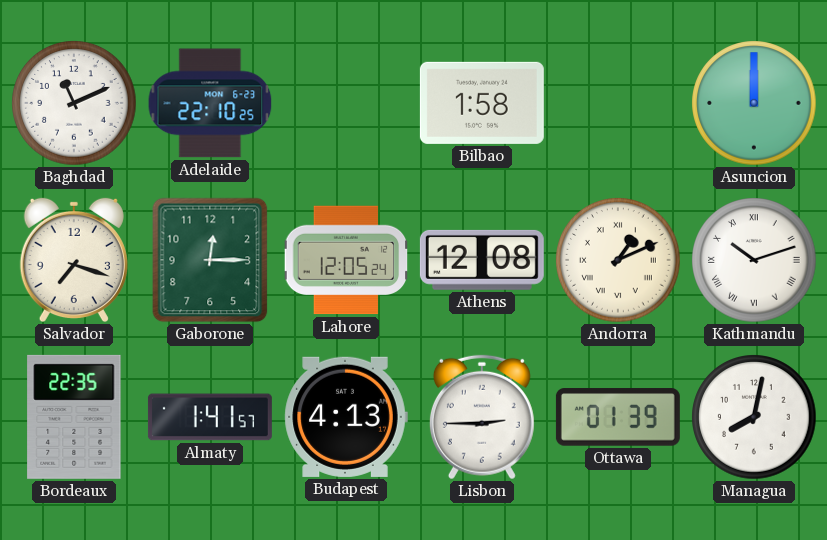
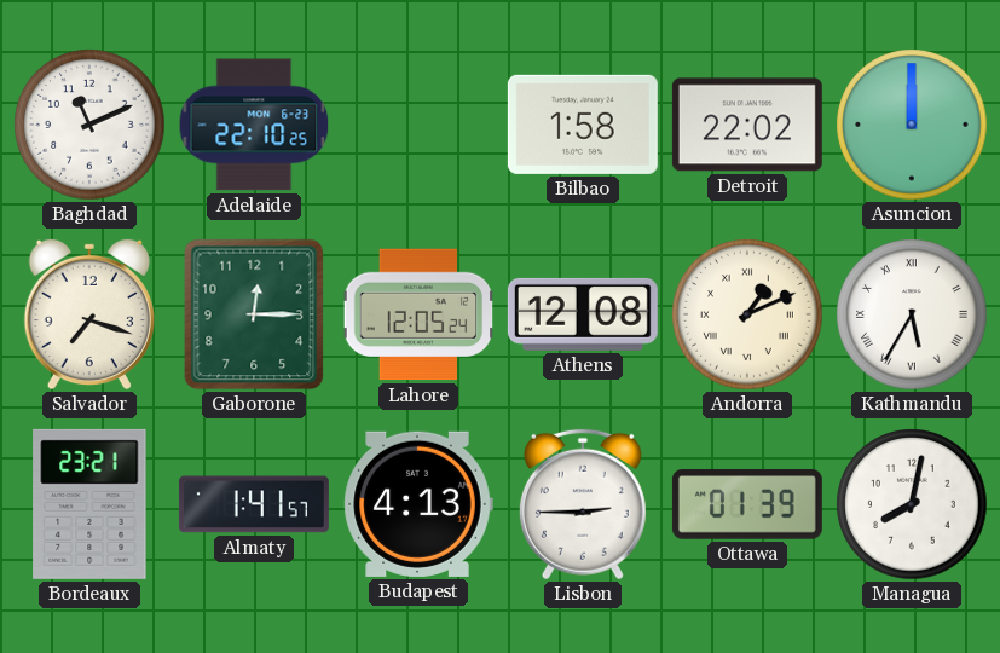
Detroit: none -> 22:02 (747, 125)
Kathmandu: 10:12 -> 5:35 (912, 314)
Bordeaux: 22:35 -> 23:21 (89, 504)
